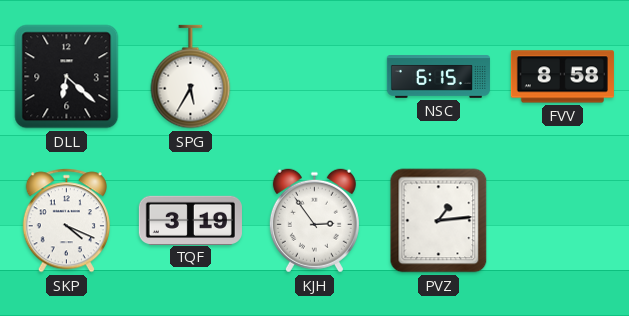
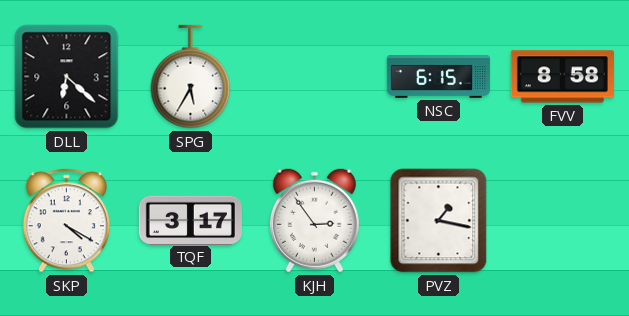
SKP: 4:19 -> 4:20 (66, 221)
TQF: 3:19 -> 3:17 (190, 220)
PVZ: 1:14 -> 1:17 (439, 221)
